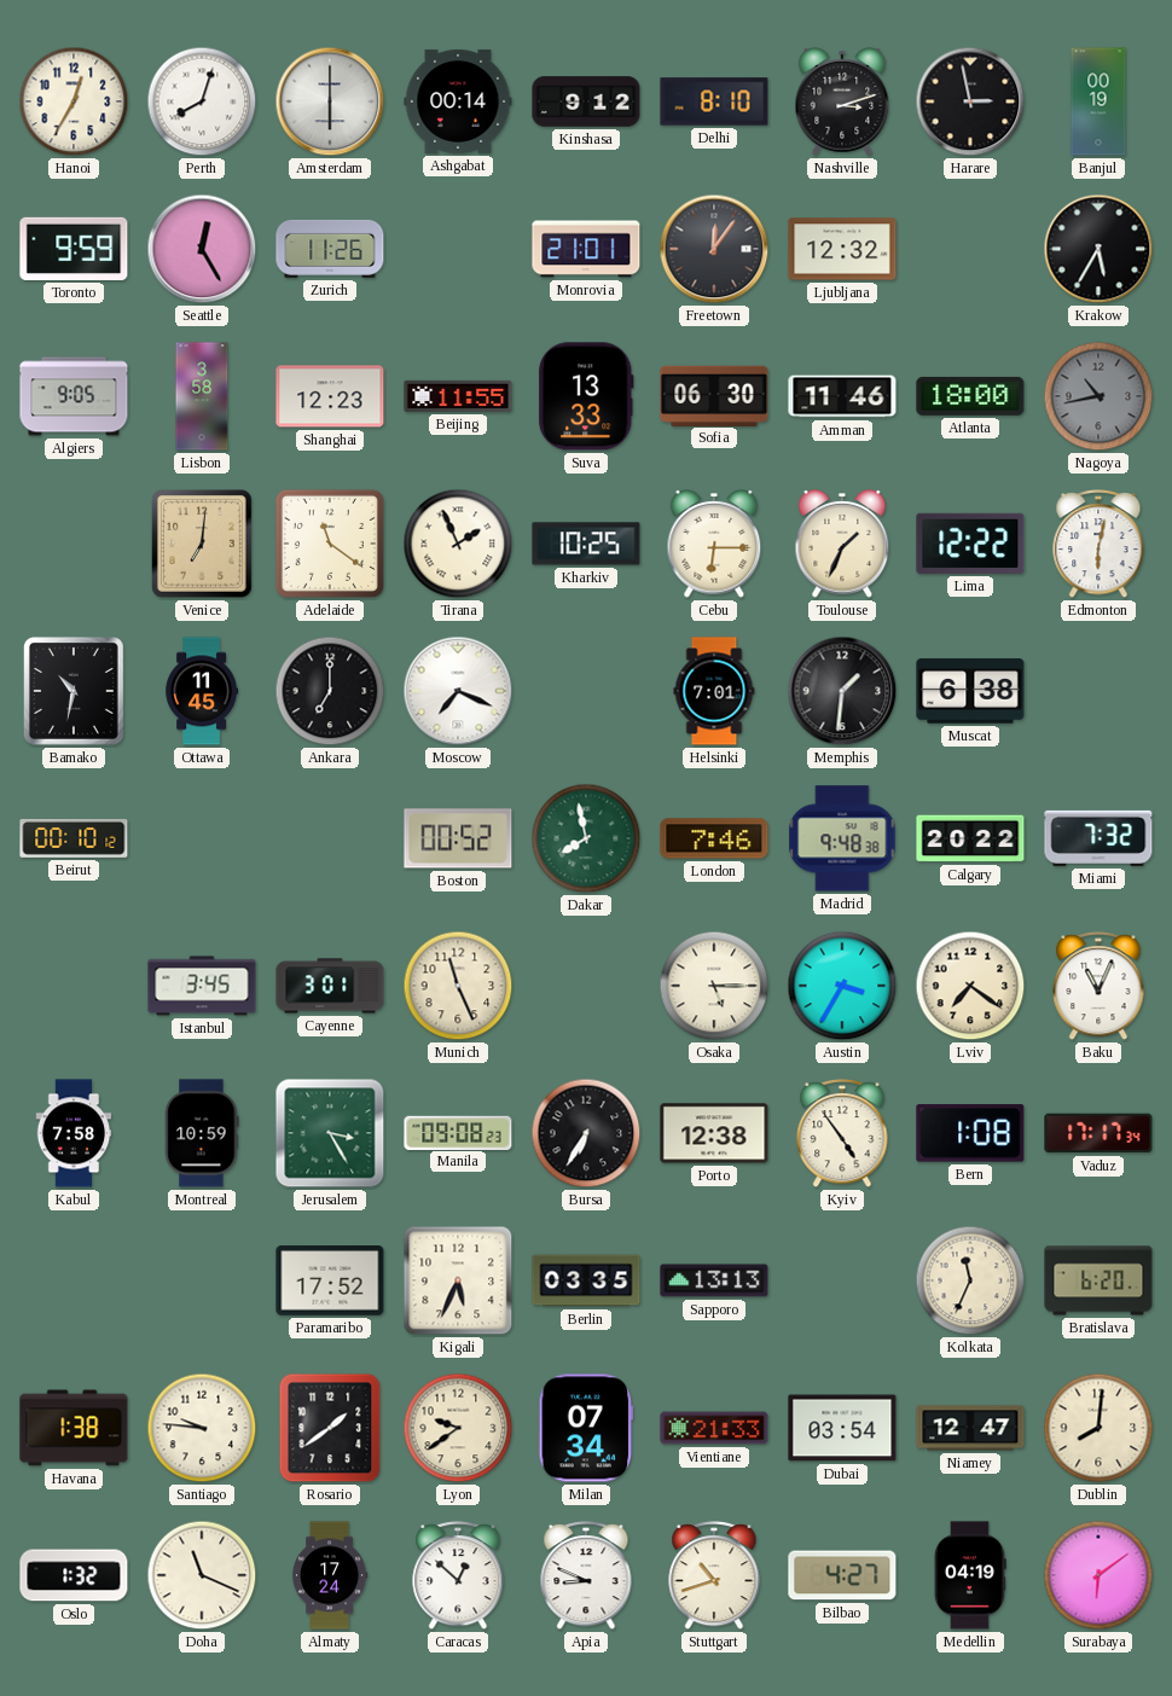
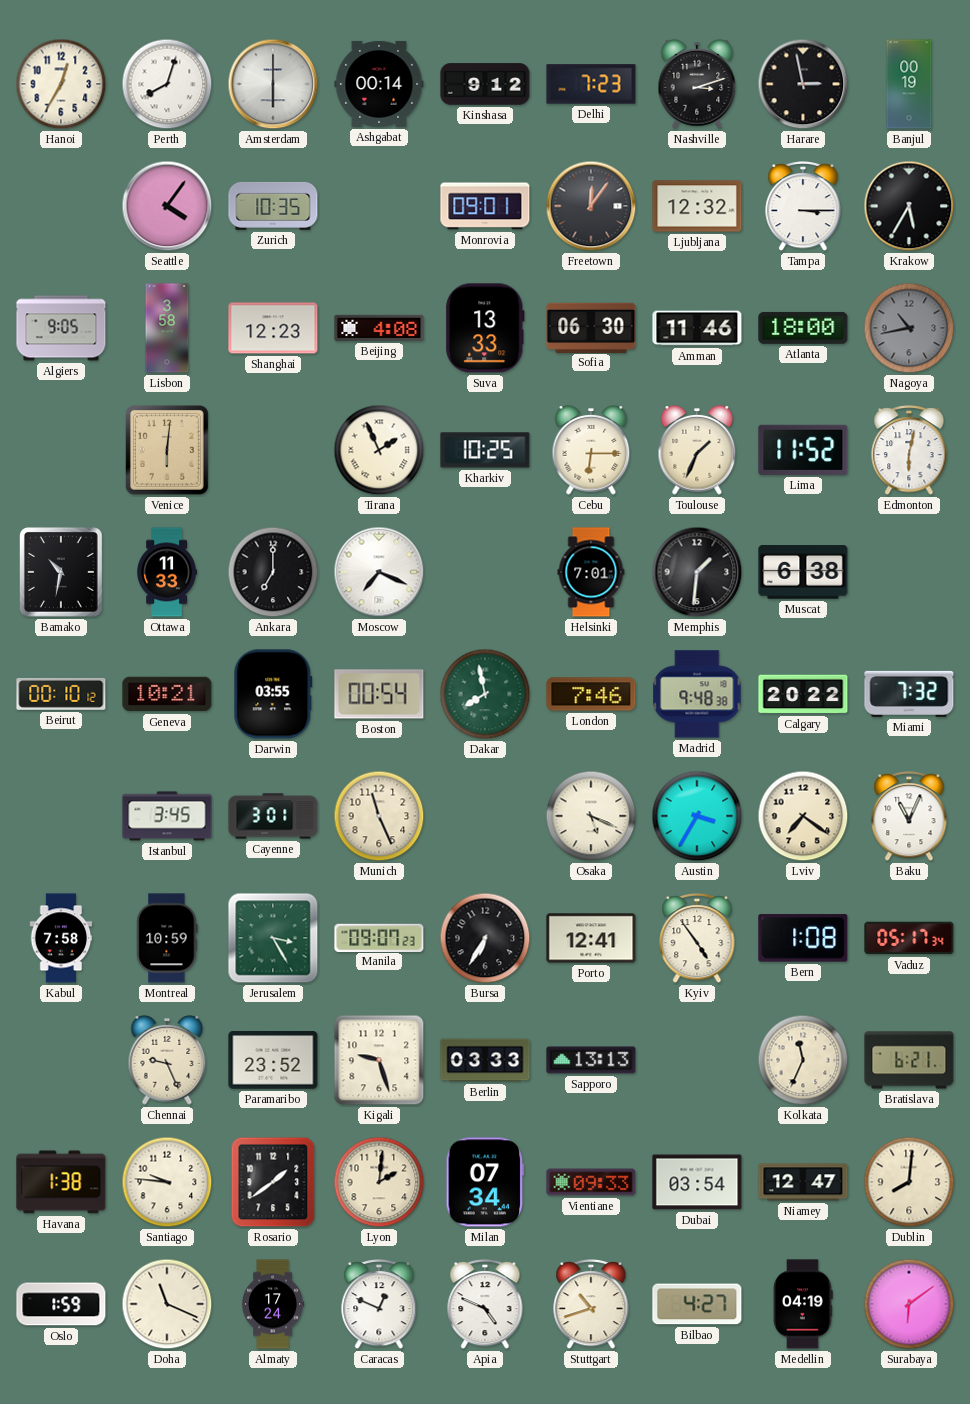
Delhi: 8:10 -> 7:23 (591, 84)
Toronto: 9:59 -> none (74, 249)
Seattle: 12:25 -> 4:06 (167, 206)
Zurich: 11:26 -> 10:35 (273, 206)
Monrovia: 21:01 -> 09:01 (485, 206)
Tampa: none -> 3:15 (803, 207)
Beijing: 11:55 -> 4:08 (379, 328)
Venice: 7:01 -> 6:01 (168, 451)
Adelaide: 11:21 -> none (330, 544)
Lima: 12:22 -> 11:52 (803, 450)
Ottawa: 11:45 -> 11:33 (167, 572)
Geneva: none -> 10:21 (167, 694)
Darwin: none -> 03:55 (273, 694)
Boston: 00:52 -> 00:54 (379, 694)
Osaka: 5:15 -> 5:19 (591, 816)
Manila: 09:08 -> 09:07 (379, 937)
Porto: 12:38 -> 12:41 (591, 938)
Vaduz: 17:17 -> 05:17 (909, 938)
Chennai: none -> 9:26 (167, 1061)
Paramaribo: 17:52 -> 23:52 (273, 1060)
Kigali: 5:34 -> 9:27 (379, 1060)
Berlin: 03:35 -> 03:33 (485, 1060)
Bratislava: 6:20 -> 6:21 (909, 1060)
Lyon: 9:39 -> 2:01 (379, 1182)
Vientiane: 21:33 -> 09:33 (591, 1182)
Oslo: 1:32 -> 1:59 (61, 1304)
Caracas: 12:52 -> 12:49 (379, 1305)
Apia: 8:49 -> 4:49 (485, 1305)
